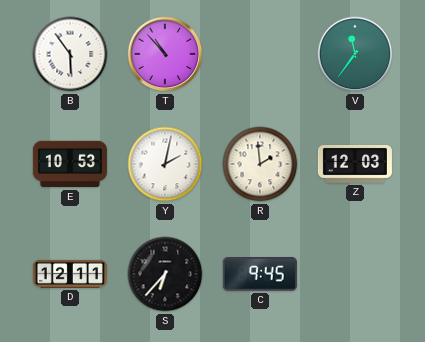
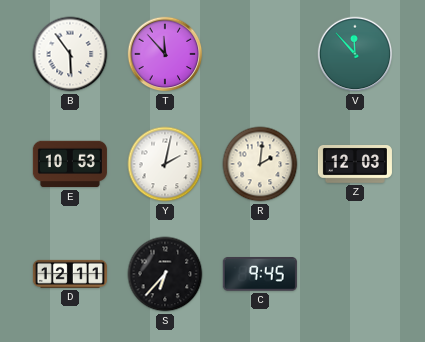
T: 10:53 -> 11:53 (165, 54)
V: 11:36 -> 11:53 (355, 54)
R: 1:59 -> 2:01 (260, 164)
